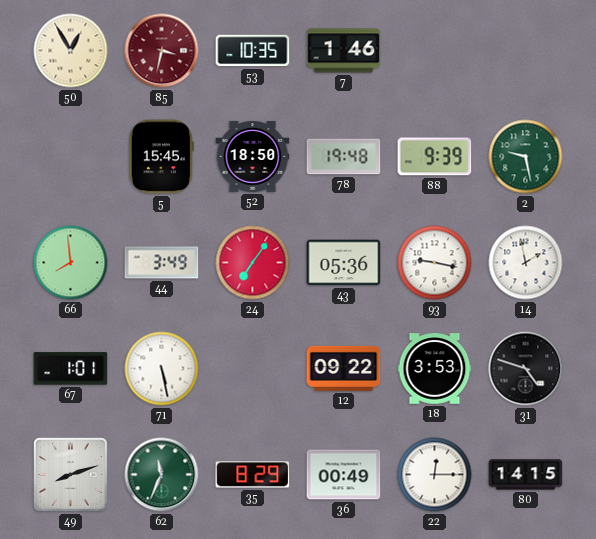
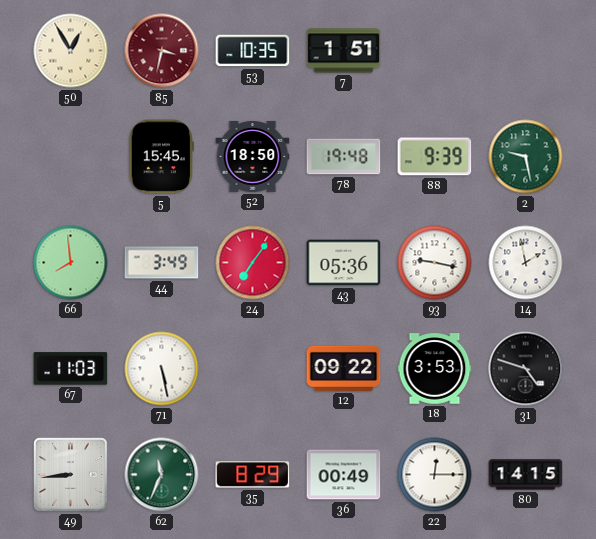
7: 1:46 -> 1:51 (344, 51)
67: 1:01 -> 11:03 (71, 369)
49: 8:12 -> 8:44 (71, 475)
